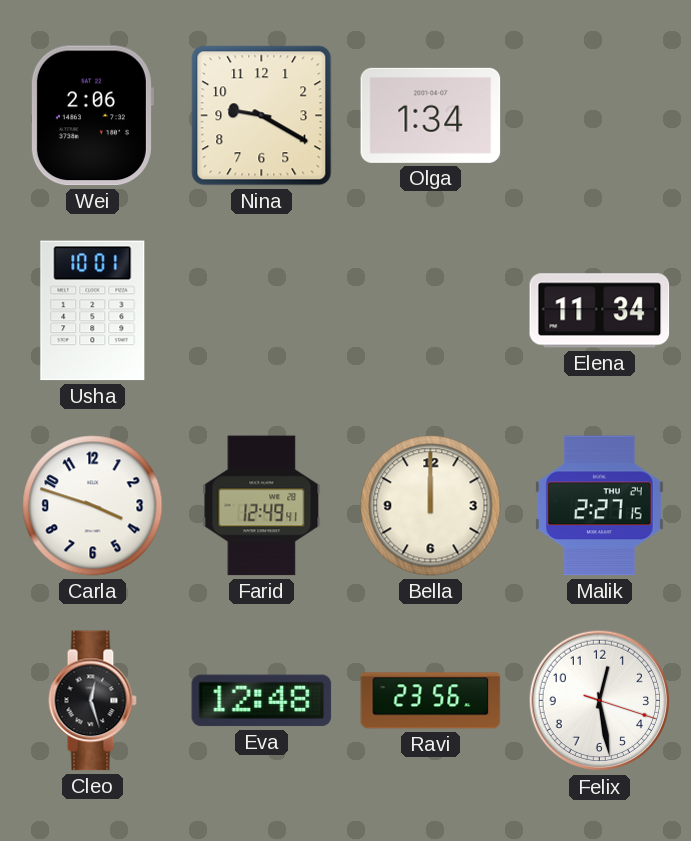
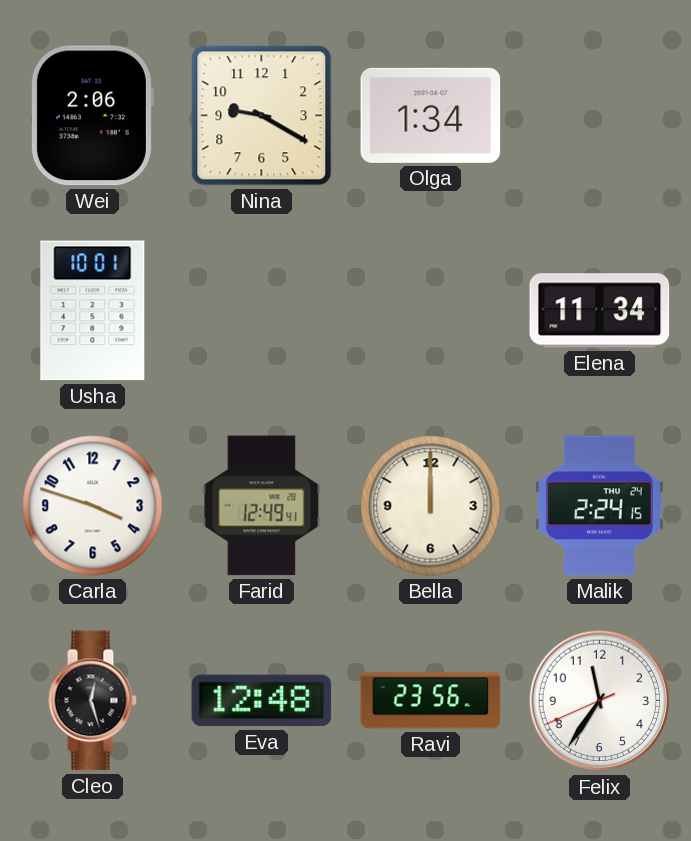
Malik: 2:27 -> 2:24 (599, 506)
Felix: 12:28 -> 11:35 (600, 701)
